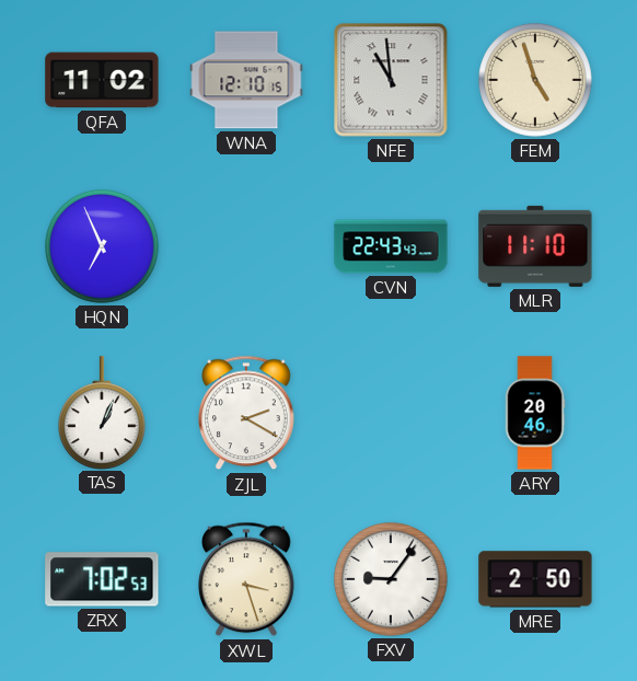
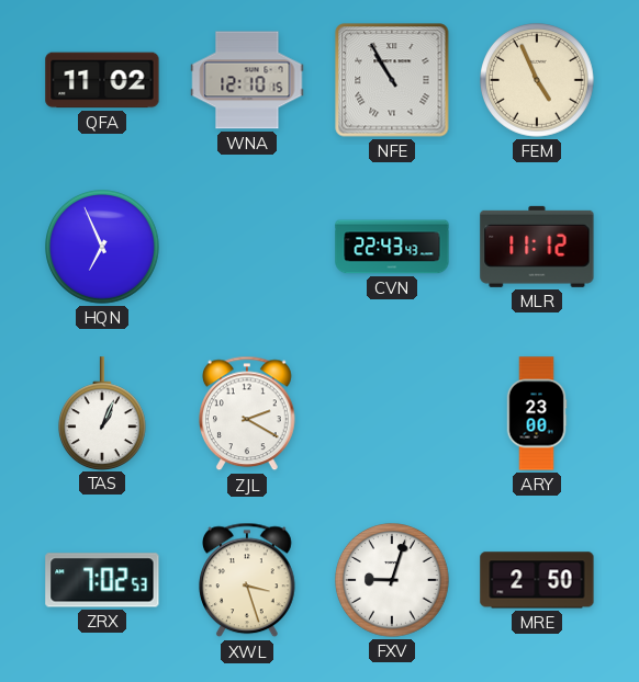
NFE: 10:59 -> 10:55 (392, 80)
FEM: 4:57 -> 4:56 (538, 81)
MLR: 11:10 -> 11:12 (537, 247)
ARY: 20:46 -> 23:00 (537, 413)
FXV: 9:06 -> 9:03 (393, 581)
